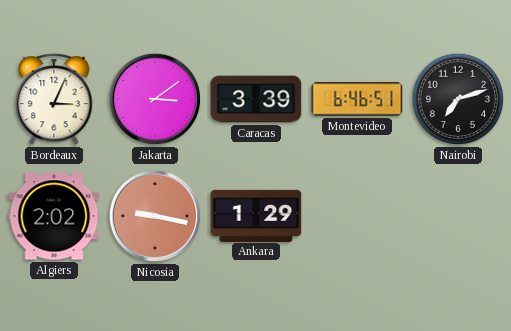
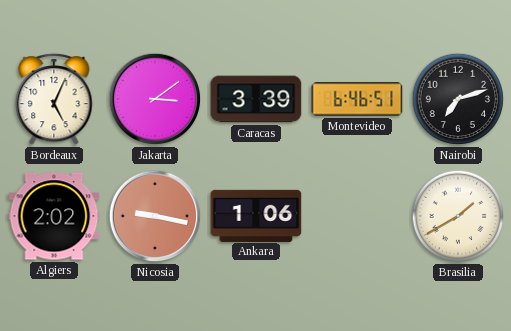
Bordeaux: 3:04 -> 5:04 (54, 99)
Ankara: 1:29 -> 1:06 (256, 215)
Brasilia: none -> 1:40 (458, 216)
